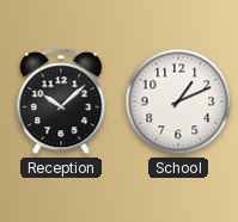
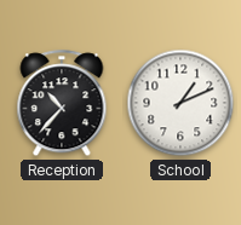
Reception: 10:08 -> 10:37 (62, 104)
